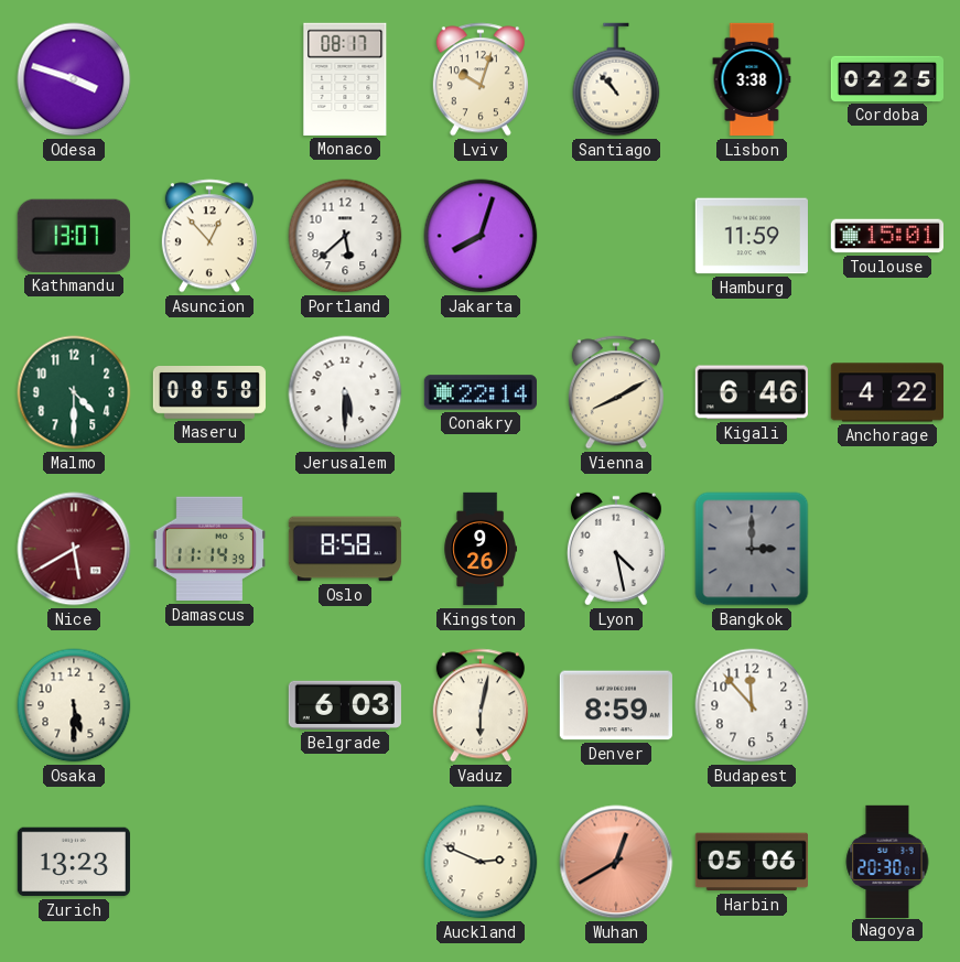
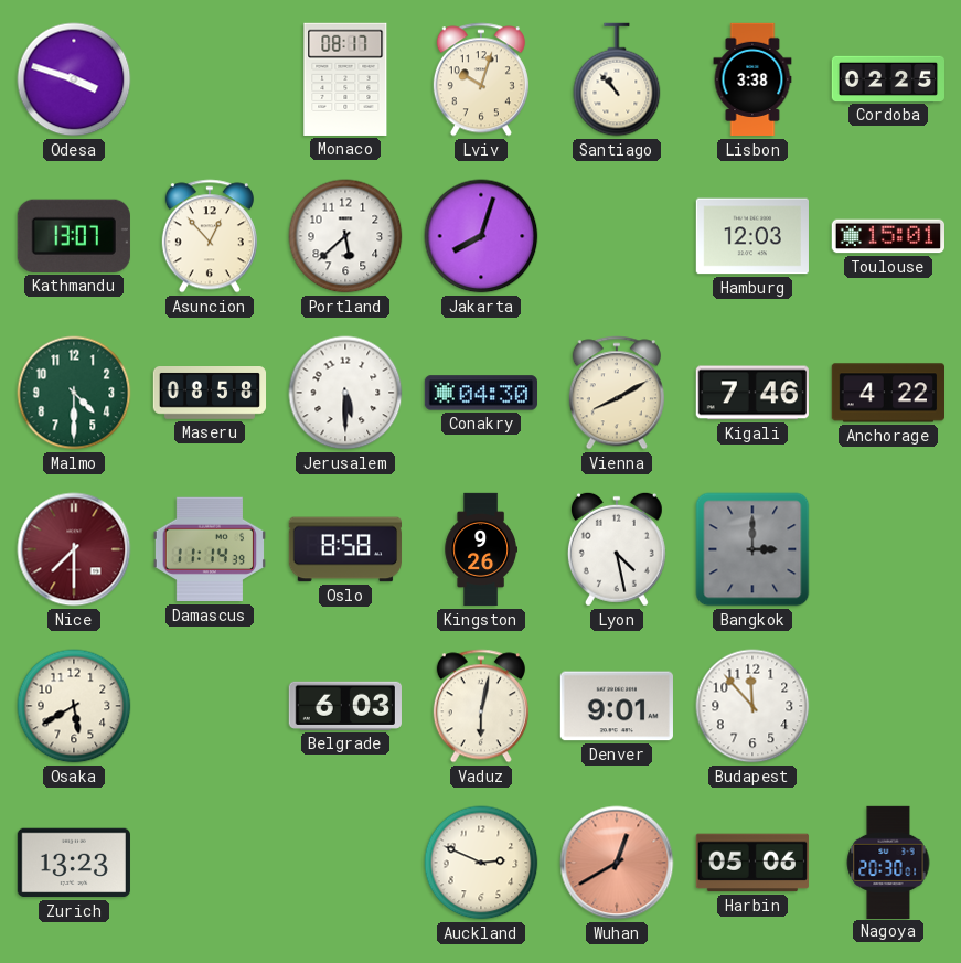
Hamburg: 11:59 -> 12:03 (752, 236)
Conakry: 22:14 -> 04:30 (480, 393)
Kigali: 6:46 -> 7:46 (752, 393)
Nice: 5:40 -> 7:30 (74, 549)
Osaka: 5:30 -> 5:40 (74, 706)
Denver: 8:59 -> 9:01 (617, 706)
